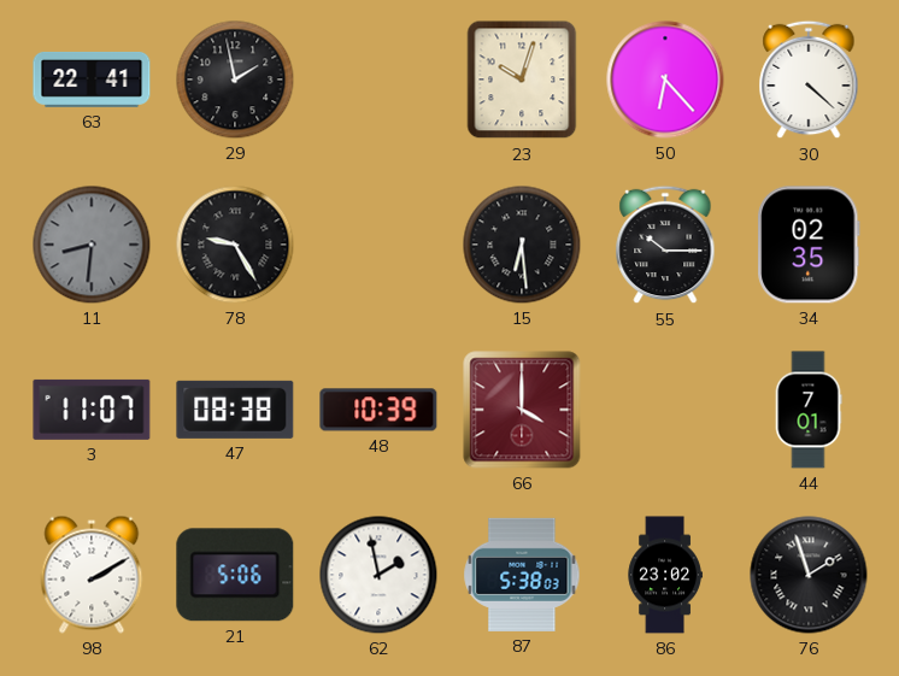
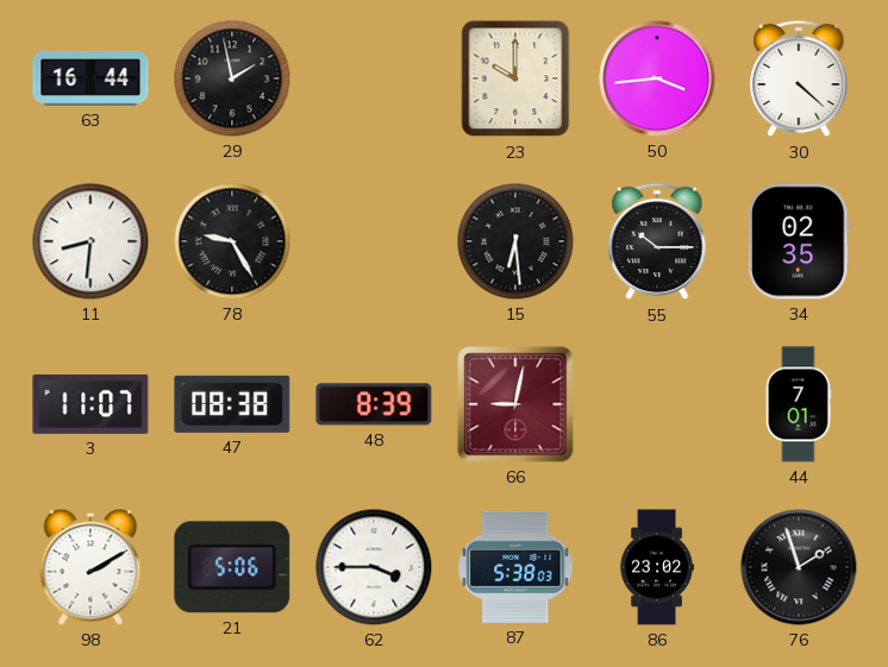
63: 22:41 -> 16:44 (90, 78)
23: 10:03 -> 10:00 (515, 78)
50: 6:23 -> 3:44 (657, 78)
11 dial: grey -> white (90, 241)
48: 10:39 -> 8:39 (374, 404)
66: 4:00 -> 9:02 (515, 404)
62: 1:58 -> 3:45 (374, 567)
